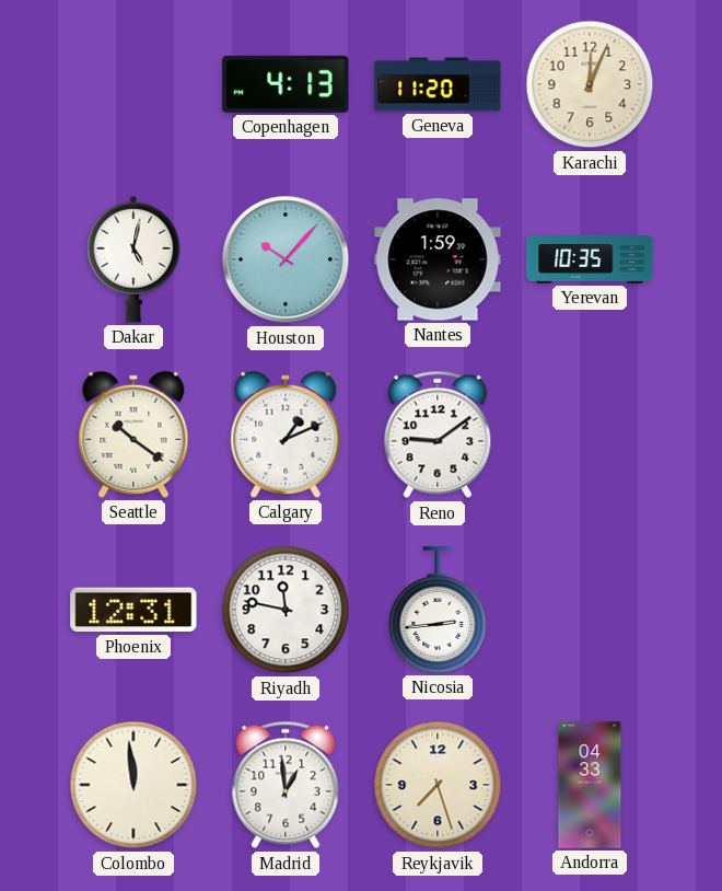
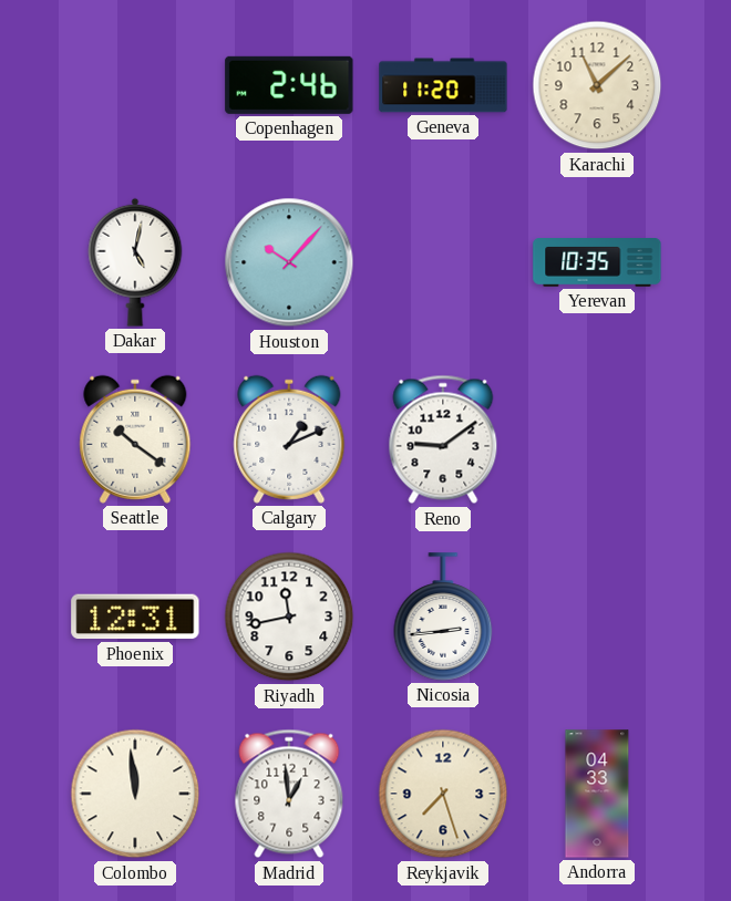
Copenhagen: 4:13 -> 2:46 (289, 85)
Karachi: 12:04 -> 11:08 (597, 85)
Nantes: 1:59 -> none (438, 259)
Riyadh: 11:47 -> 11:43 (289, 617)
